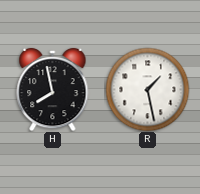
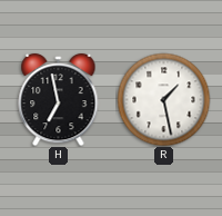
H: 7:58 -> 6:58 (59, 99)
